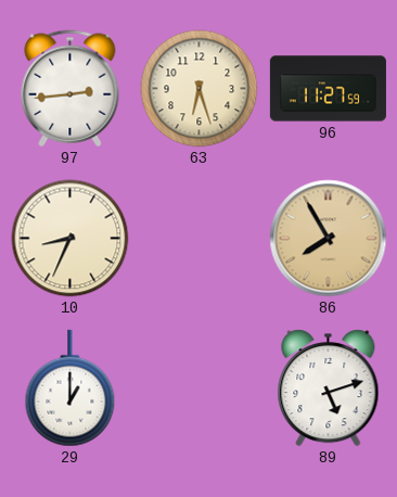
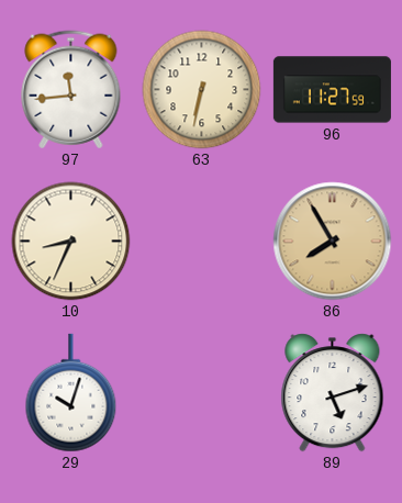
97: 2:44 -> 11:44 (71, 90)
63: 6:27 -> 6:32 (202, 90)
29: 1:00 -> 10:03 (71, 393)
